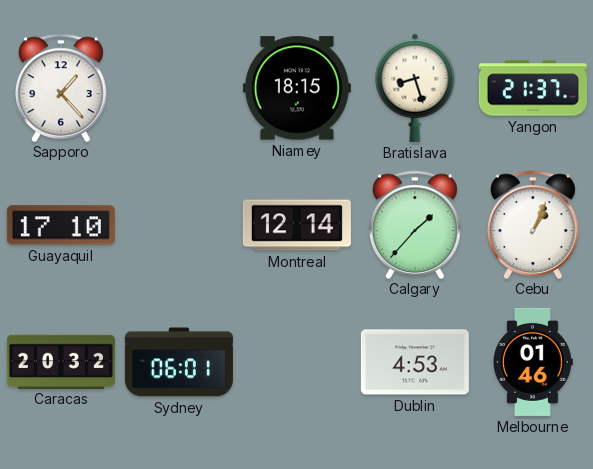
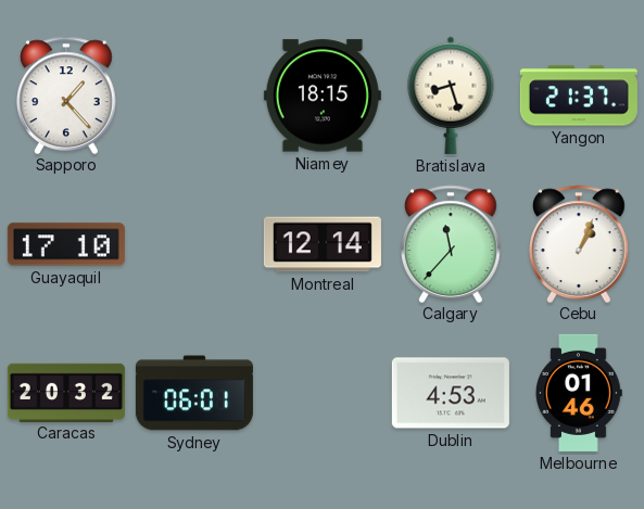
Calgary: 1:37 -> 11:37 (452, 243)
